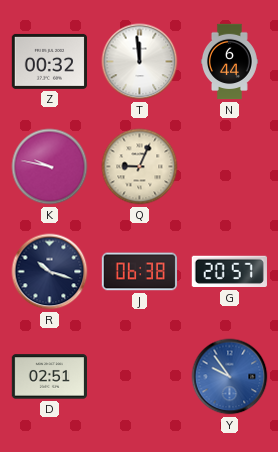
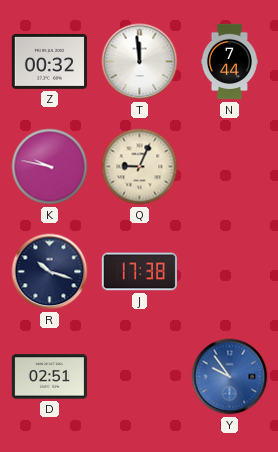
N: 6:44 -> 7:44 (229, 62)
J: 06:38 -> 17:38 (139, 272)
G: 20:57 -> none (229, 272)
